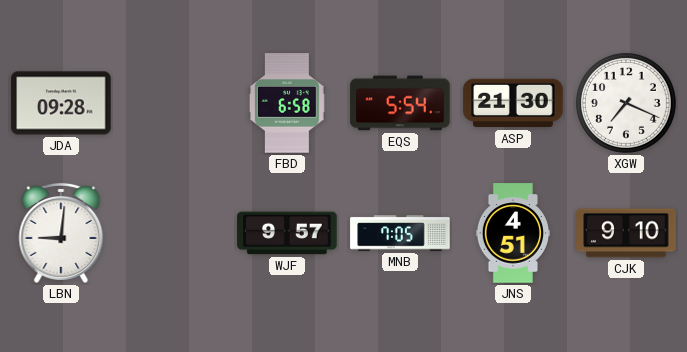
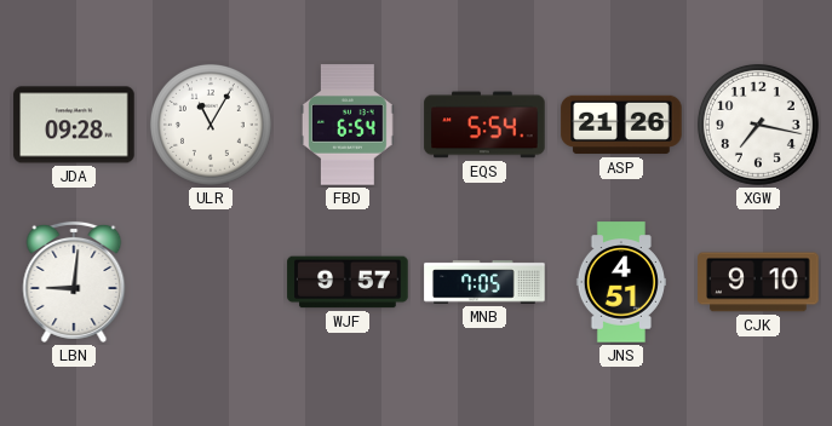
ULR: none -> 11:05 (211, 125)
FBD: 6:58 -> 6:54 (349, 125)
ASP: 21:30 -> 21:26 (621, 125)
XGW: 7:19 -> 7:17 (758, 125)
